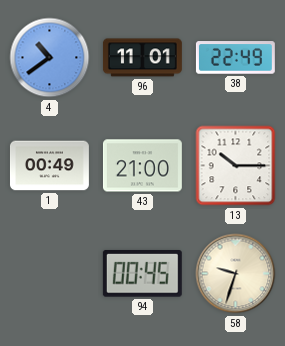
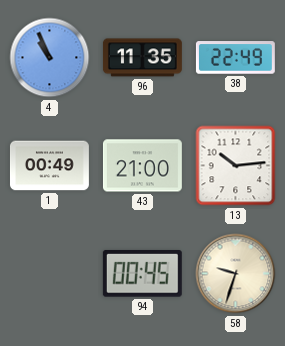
4: 10:39 -> 10:56 (50, 58)
96: 11:01 -> 11:35 (142, 58)
13: 10:15 -> 10:14 (236, 166)
